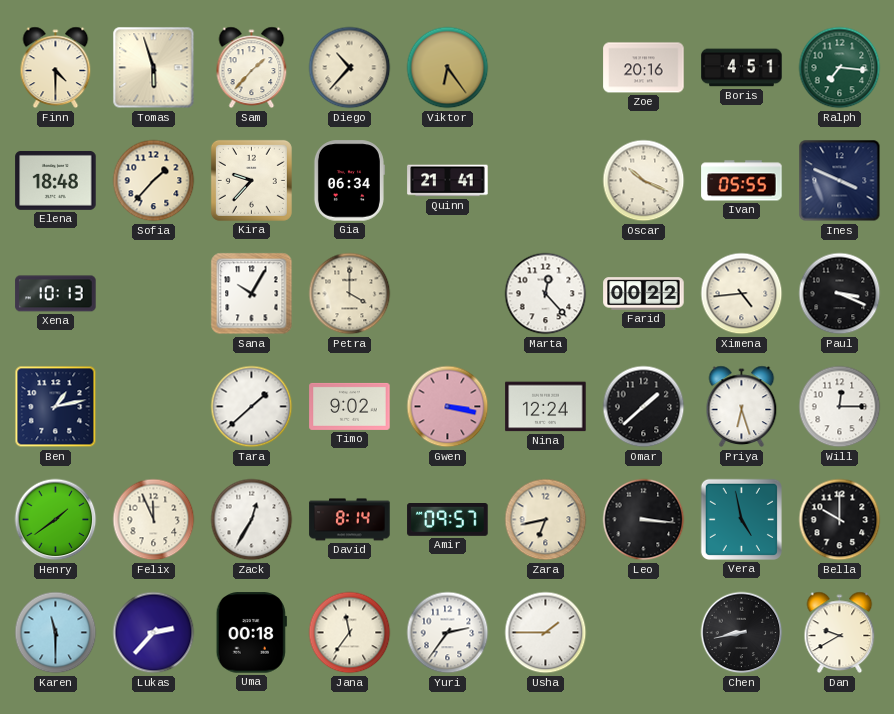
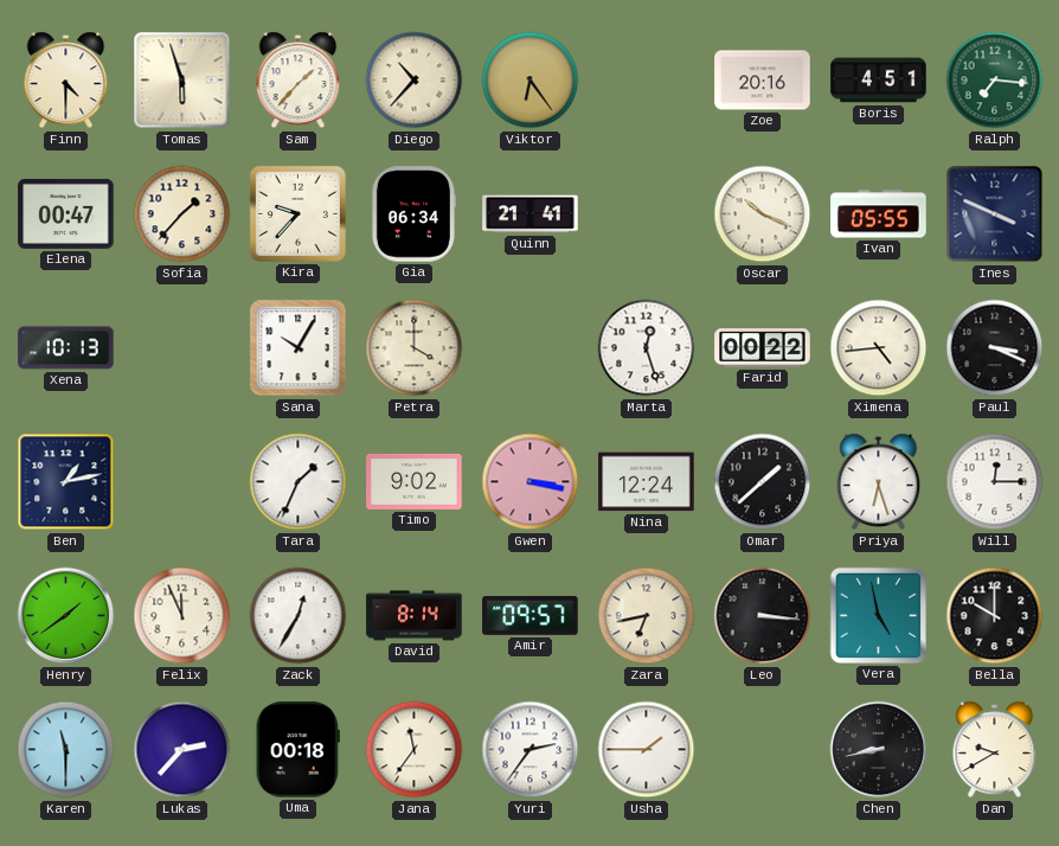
Elena: 18:48 -> 00:47 (66, 213)
Marta: 12:23 -> 12:27 (647, 348)
Tara: 1:38 -> 1:34 (299, 482)
